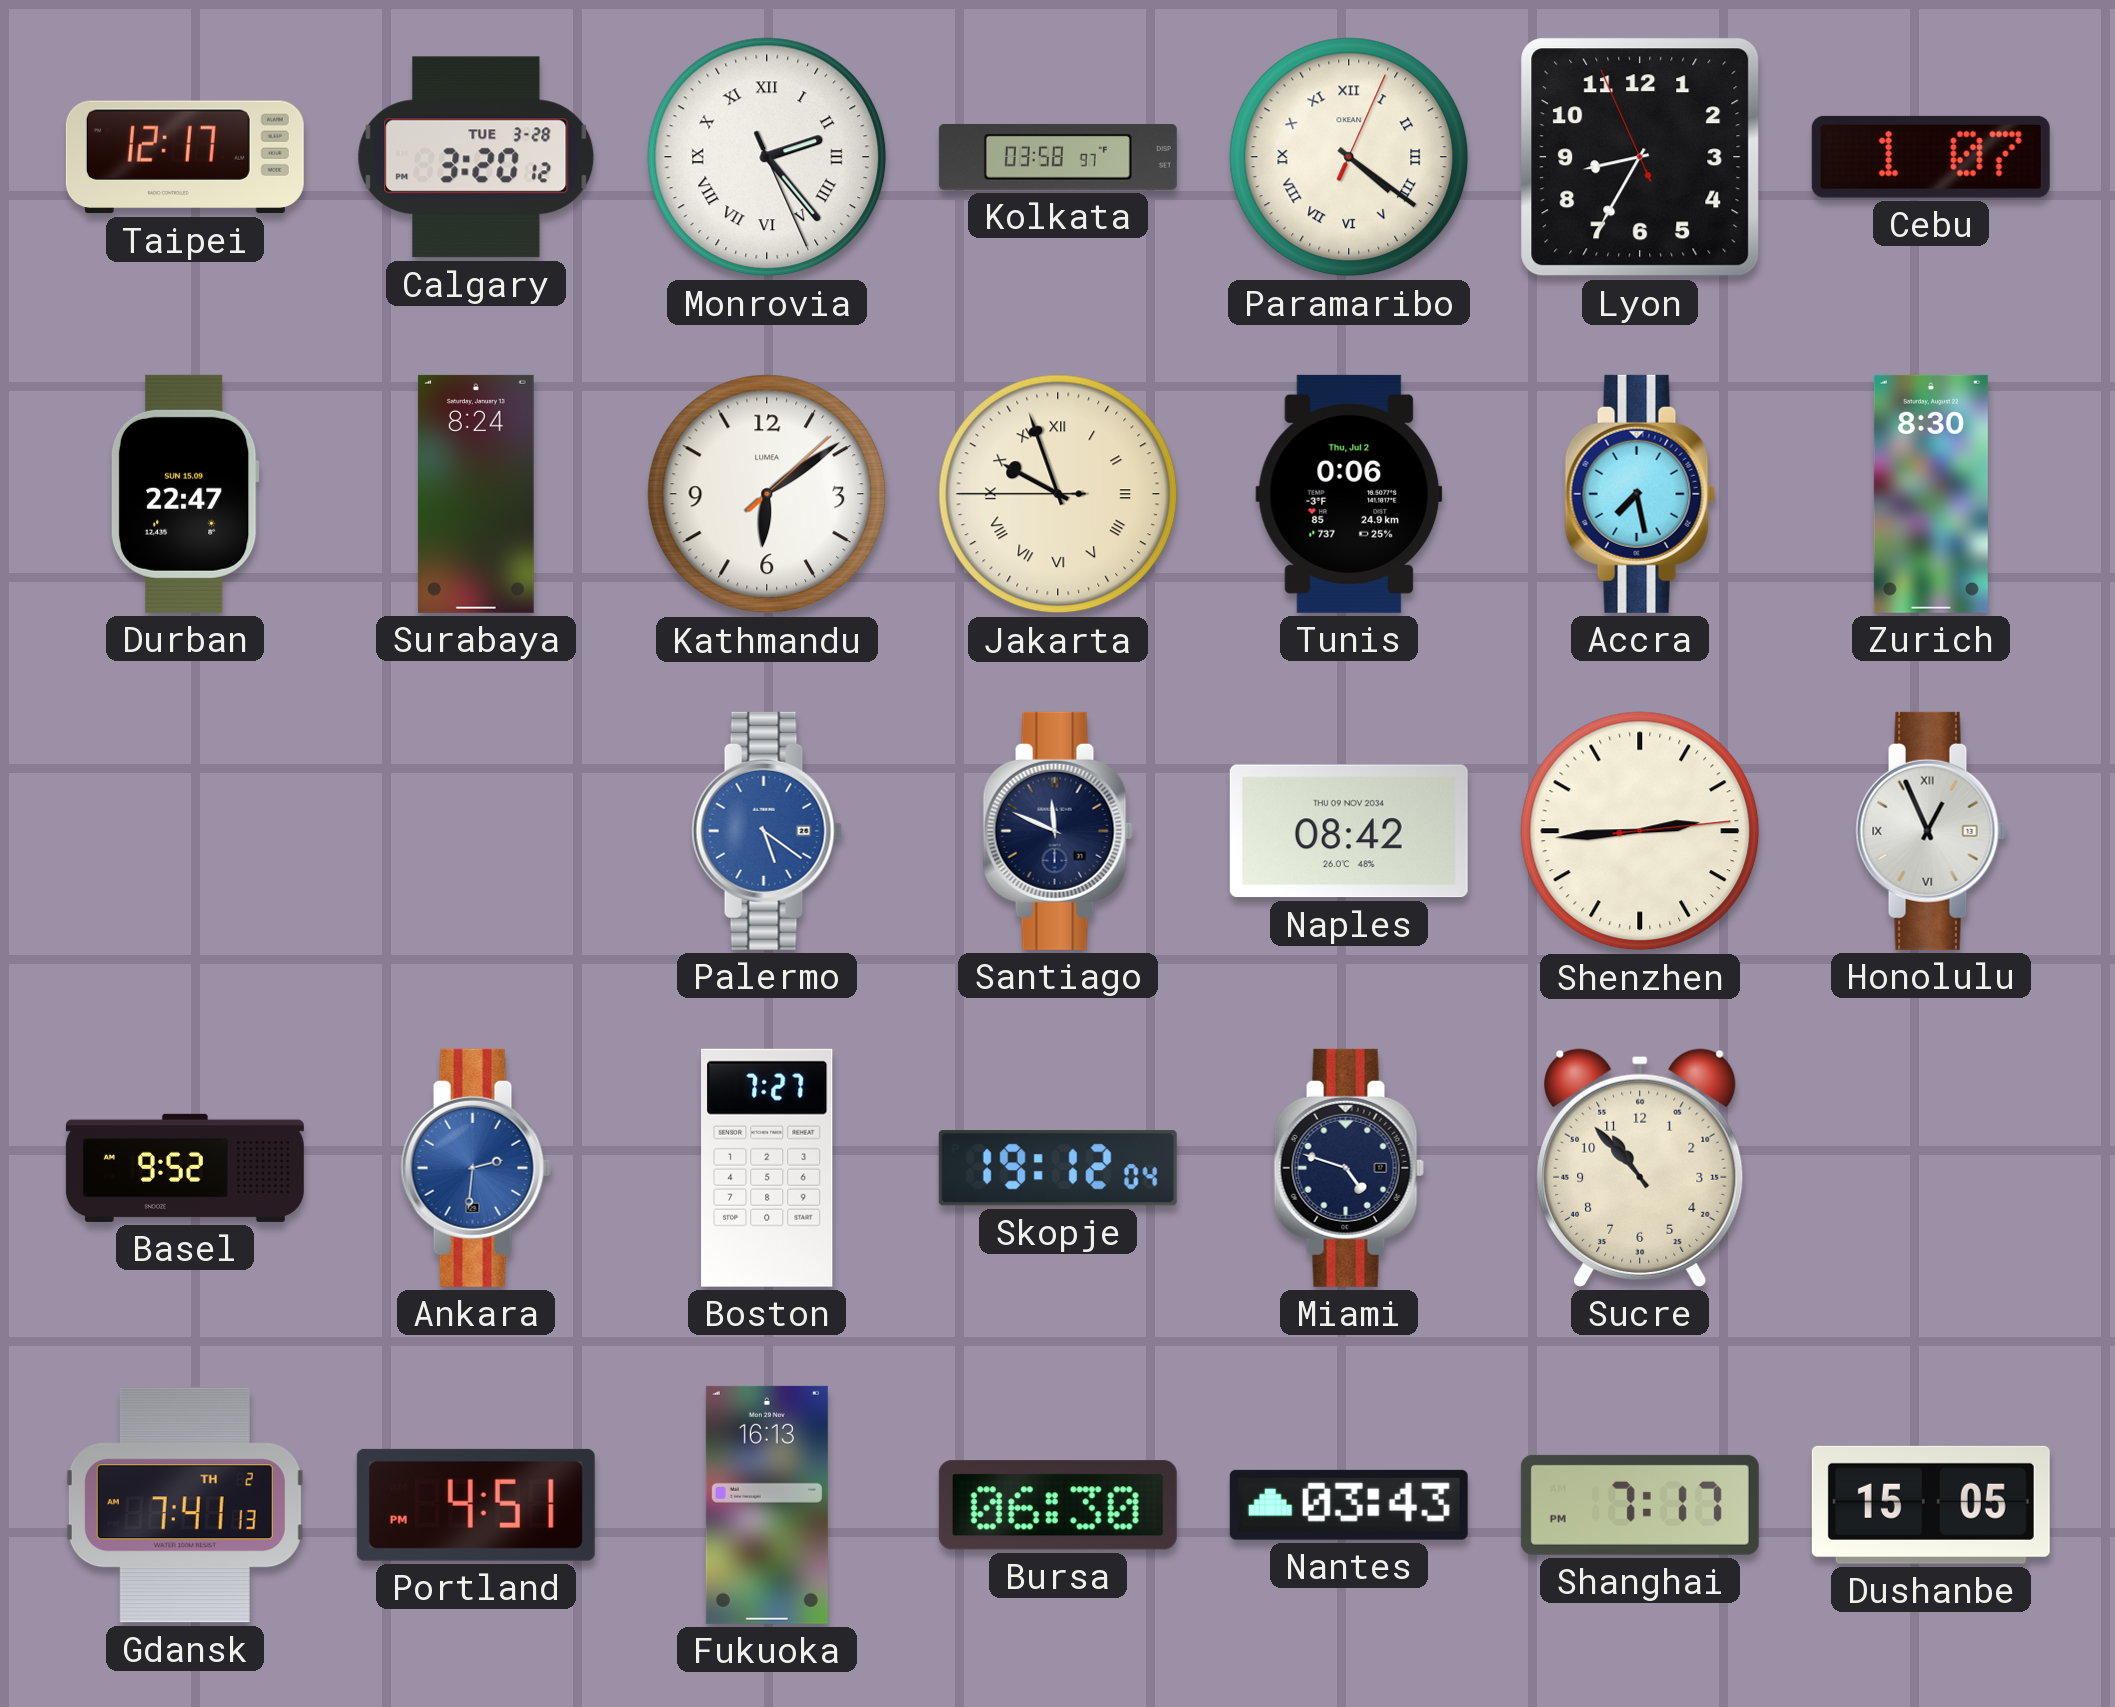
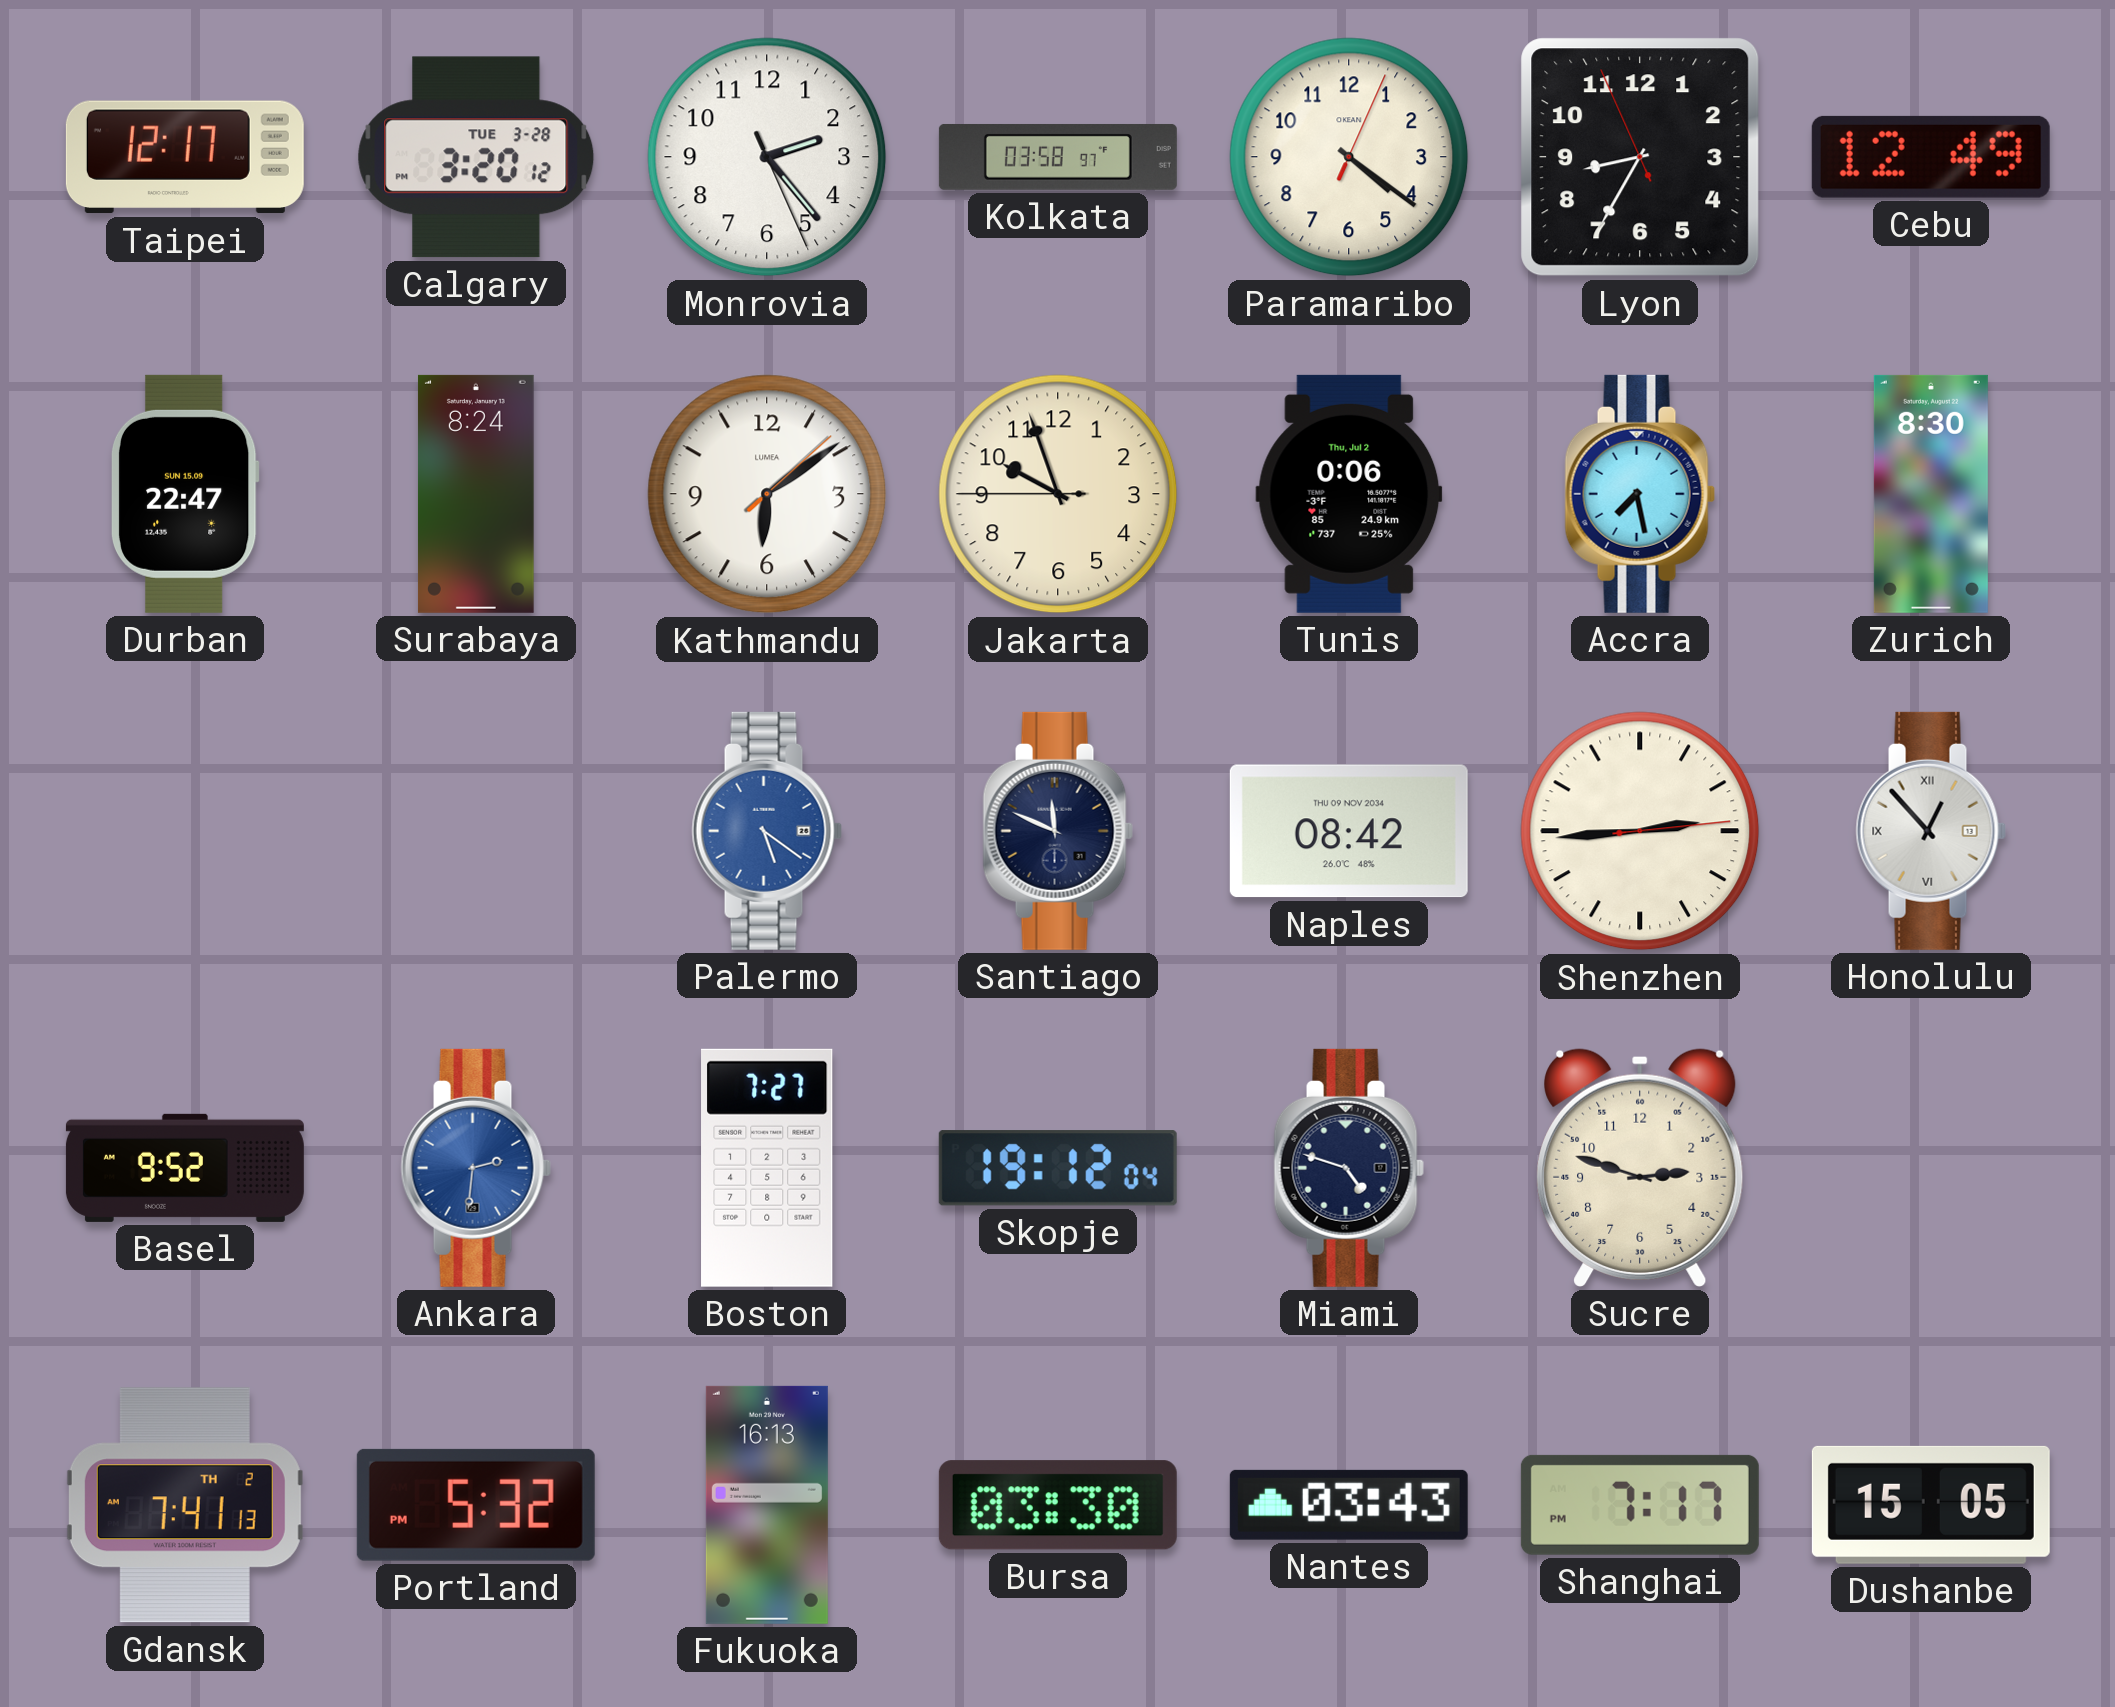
Monrovia numerals: Roman -> Arabic (767, 157)
Paramaribo numerals: Roman -> Arabic (1349, 157)
Cebu: 1:07 -> 12:49 (1931, 157)
Jakarta numerals: Roman -> Arabic (1058, 494)
Honolulu: 12:56 -> 12:53 (1931, 831)
Sucre: 10:53 -> 2:48 (1640, 1168)
Portland: 4:51 -> 5:32 (476, 1505)
Bursa: 06:30 -> 03:30 (1058, 1505)
